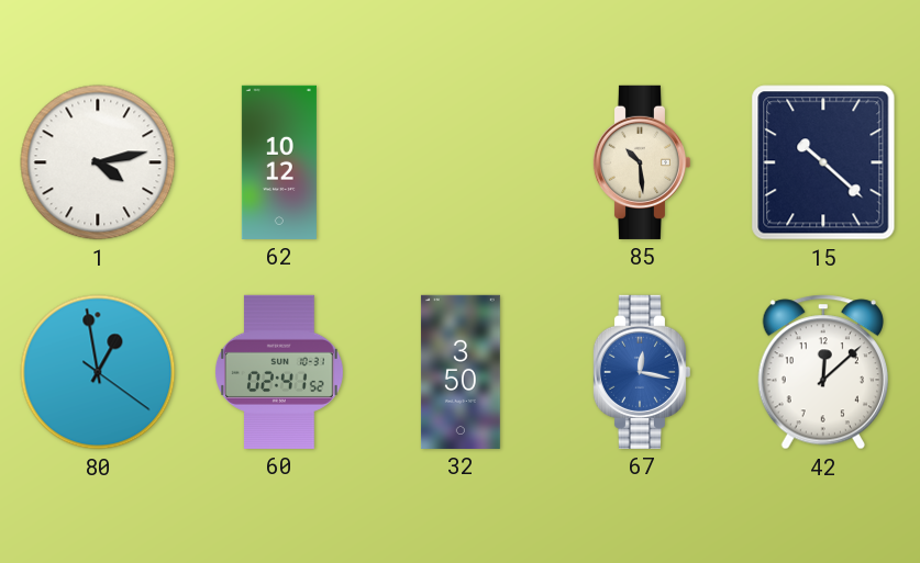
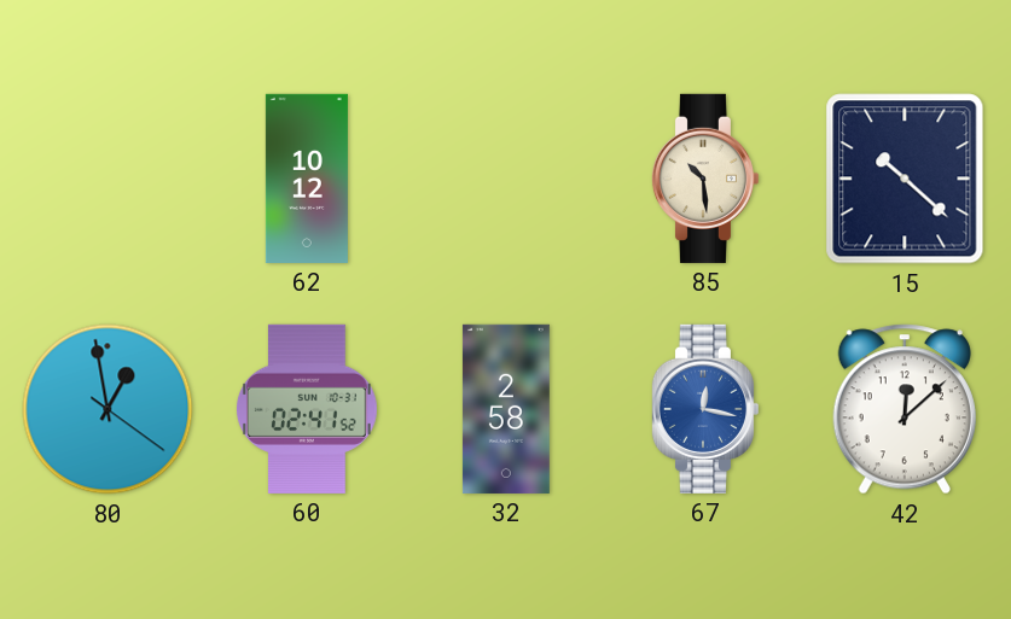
1: 4:13 -> none (98, 162)
32: 3:50 -> 2:58 (506, 409)
